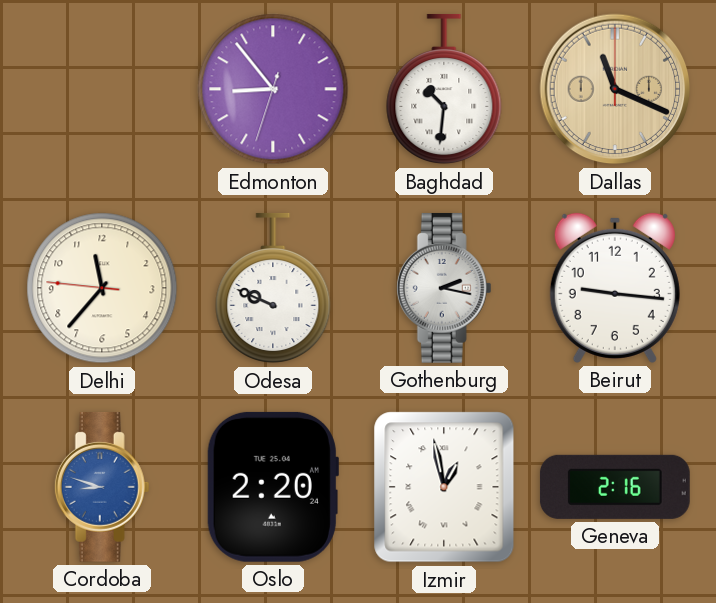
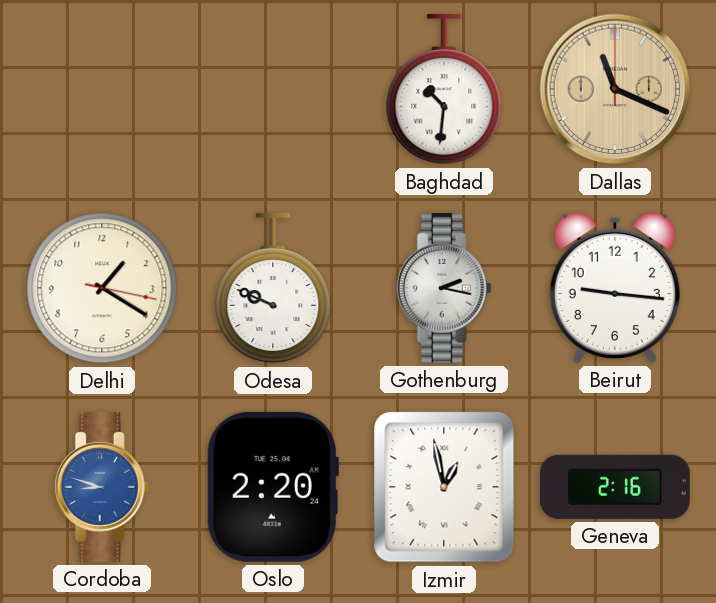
Edmonton: 8:53 -> none (273, 89)
Delhi: 11:36 -> 1:20 (102, 288)
